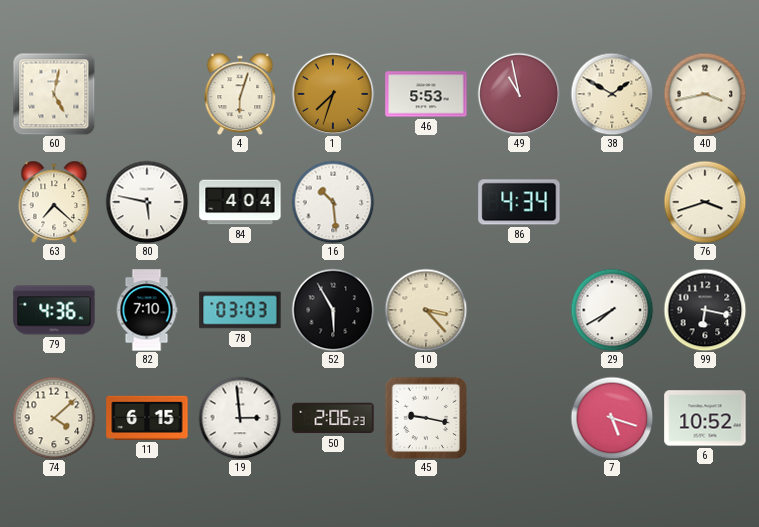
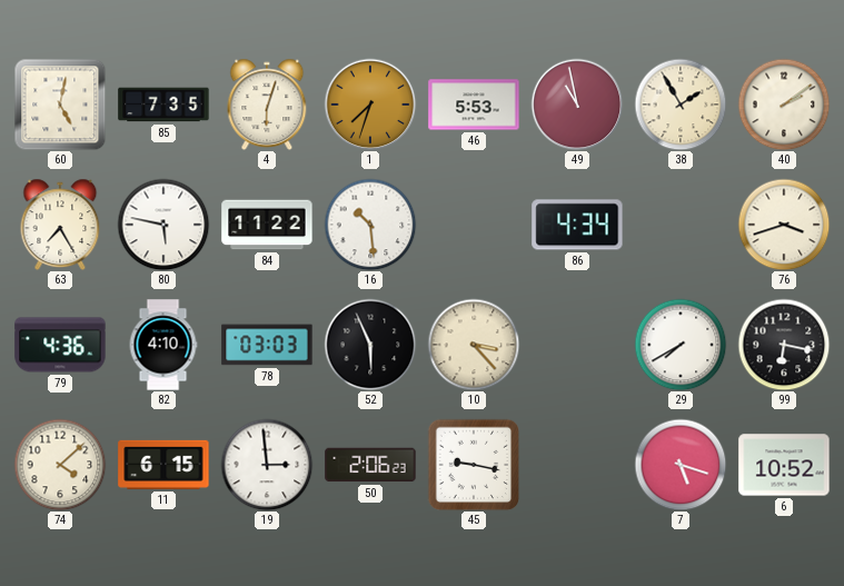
85: none -> 7:35 (163, 105)
38: 1:50 -> 1:55 (681, 105)
40: 3:43 -> 2:09 (784, 105)
63: 7:22 -> 7:25 (60, 225)
84: 4:04 -> 11:22 (267, 225)
82: 7:10 -> 4:10 (163, 345)
52: 5:55 -> 5:56 (370, 345)
